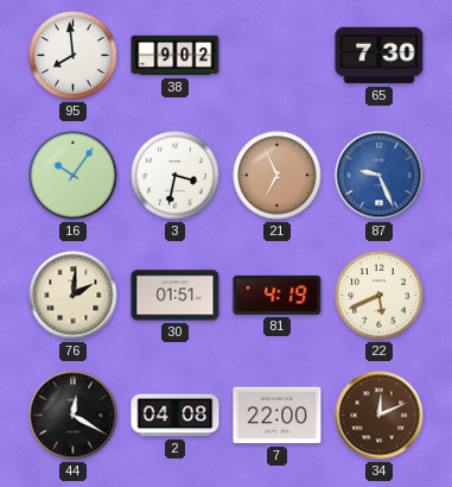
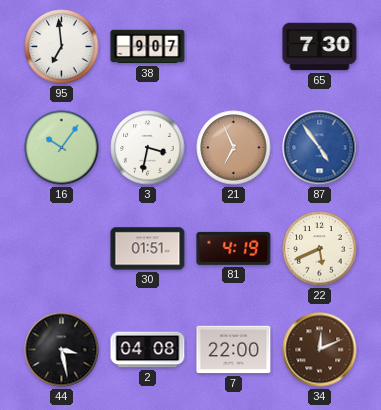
95: 7:59 -> 6:59 (62, 47)
38: 9:02 -> 9:07 (148, 47)
87: 9:26 -> 4:54 (320, 148)
76: 2:01 -> none (74, 296)
44: 12:20 -> 3:28 (62, 350)
